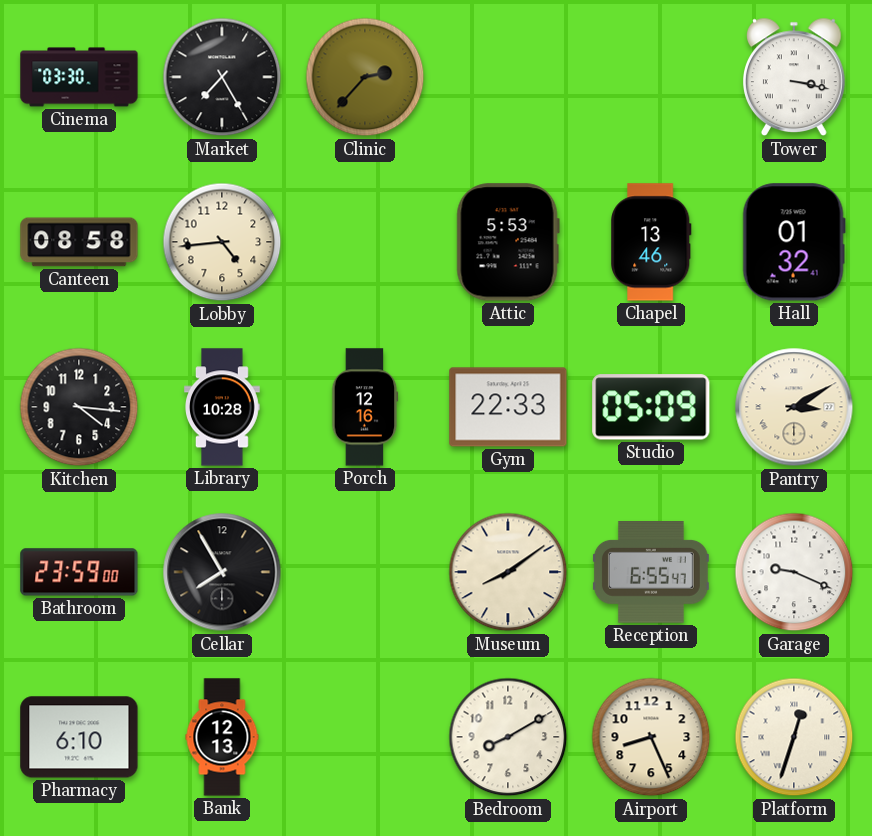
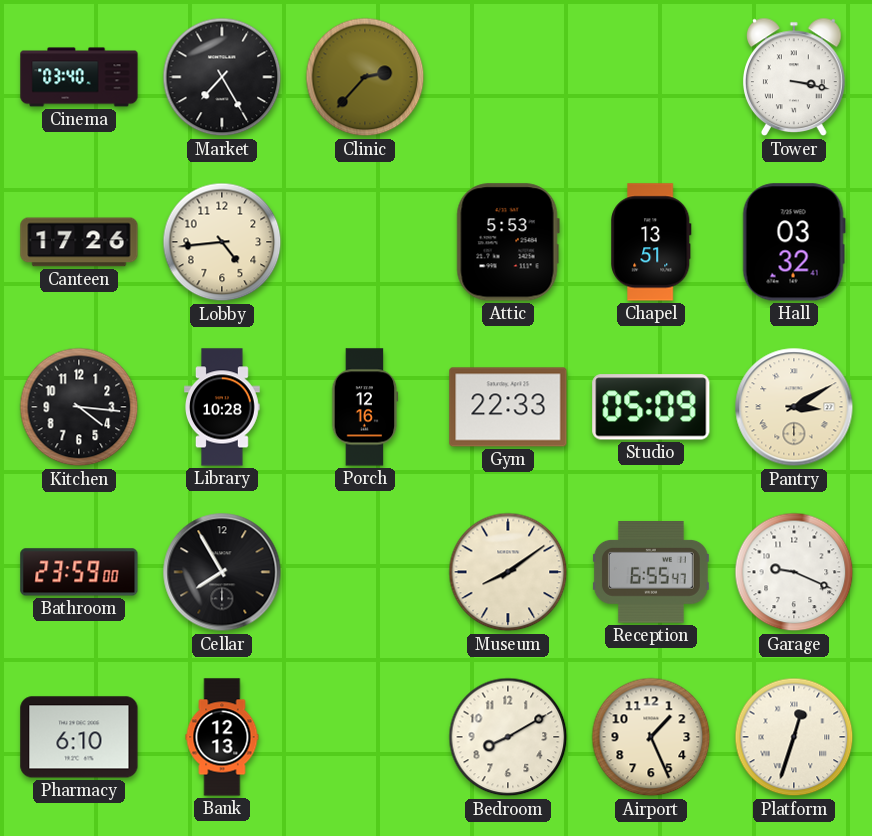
Cinema: 03:30 -> 03:40 (79, 77)
Canteen: 08:58 -> 17:26 (79, 242)
Chapel: 13:46 -> 13:51 (651, 242)
Hall: 01:32 -> 03:32 (794, 242)
Airport: 8:26 -> 1:26 (651, 737)
